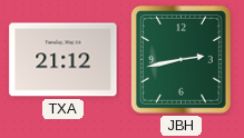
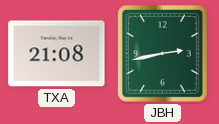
TXA: 21:12 -> 21:08 (57, 54)
